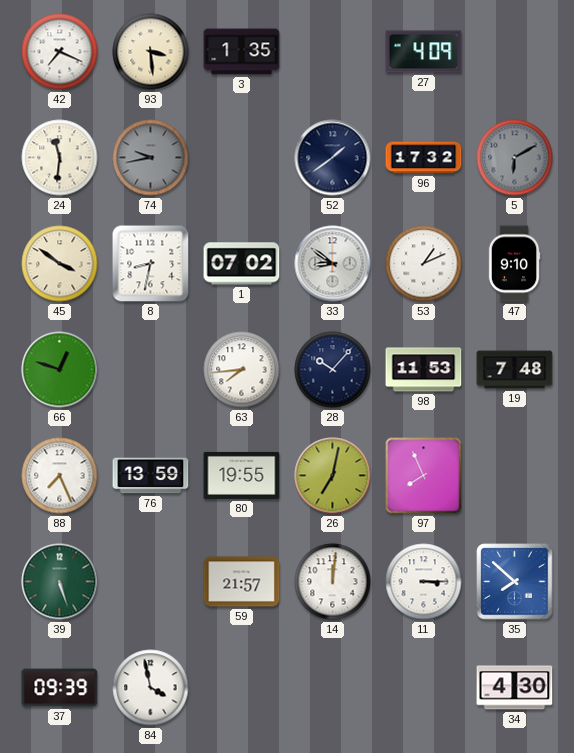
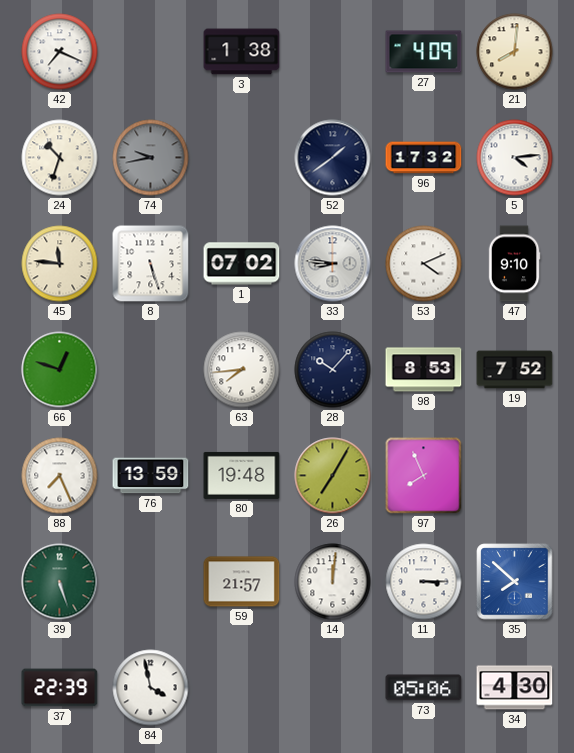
93: 3:29 -> none (151, 52)
3: 1:35 -> 1:38 (242, 52)
21: none -> 8:01 (515, 52)
24: 11:31 -> 10:33 (60, 158)
5: 6:10 -> 4:14 (515, 158)
5 dial: grey -> white (515, 158)
45: 3:51 -> 11:46 (60, 264)
8: 8:32 -> 5:27 (151, 264)
33: 8:51 -> 8:46 (333, 264)
53: 1:11 -> 4:11 (424, 264)
98: 11:53 -> 8:53 (424, 370)
19: 7:48 -> 7:52 (515, 370)
80: 19:55 -> 19:48 (242, 475)
26: 7:02 -> 7:05 (333, 476)
37: 09:39 -> 22:39 (60, 688)
73: none -> 05:06 (424, 688)
